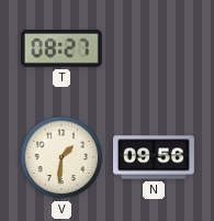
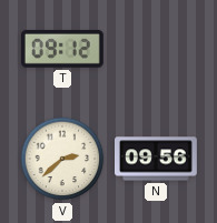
T: 08:27 -> 09:12 (62, 49)
V: 1:31 -> 2:38 (62, 159)
